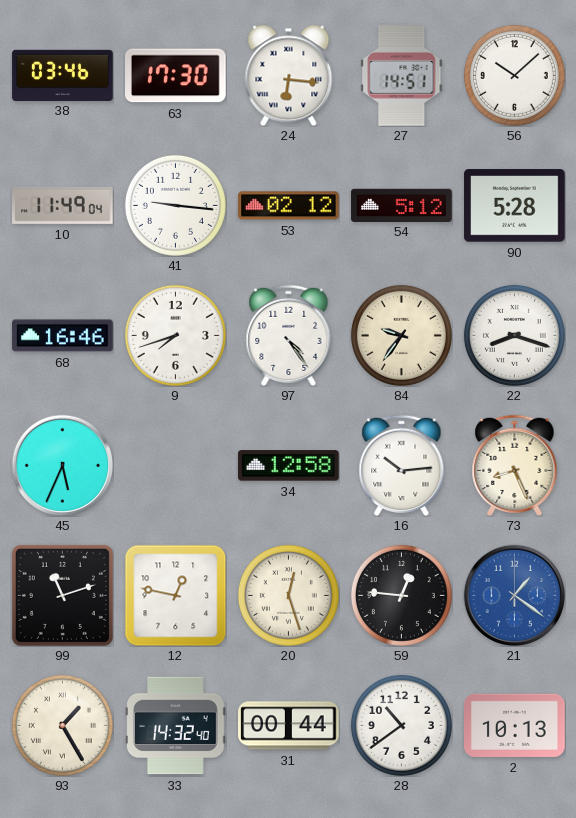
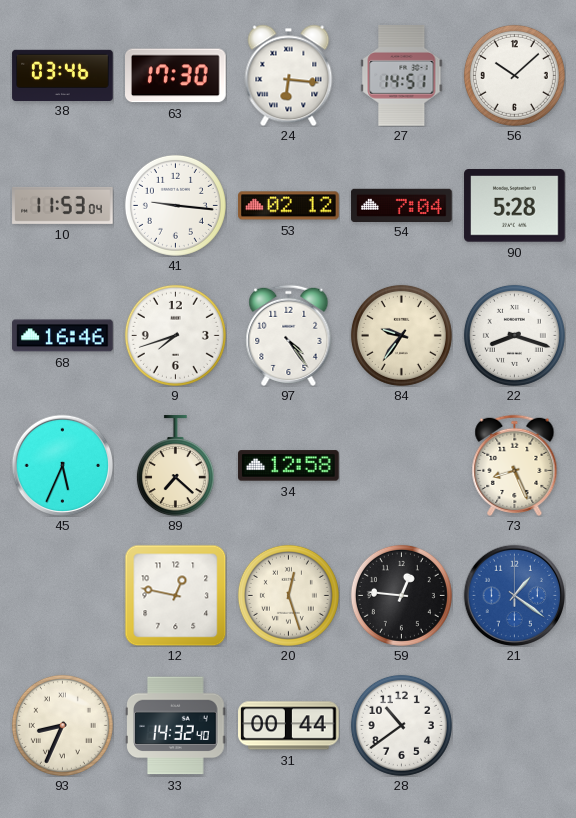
10: 11:49 -> 11:53 (63, 205)
54: 5:12 -> 7:04 (402, 205)
89: none -> 7:22 (175, 466)
16: 10:14 -> none (402, 465)
99: 11:12 -> none (62, 595)
93: 1:25 -> 8:34 (62, 725)
2: 10:13 -> none (515, 725)
